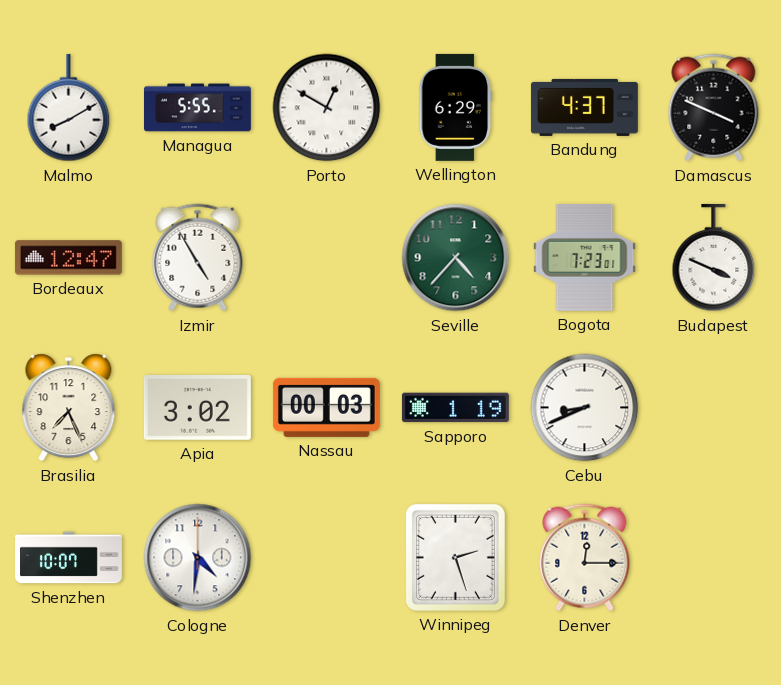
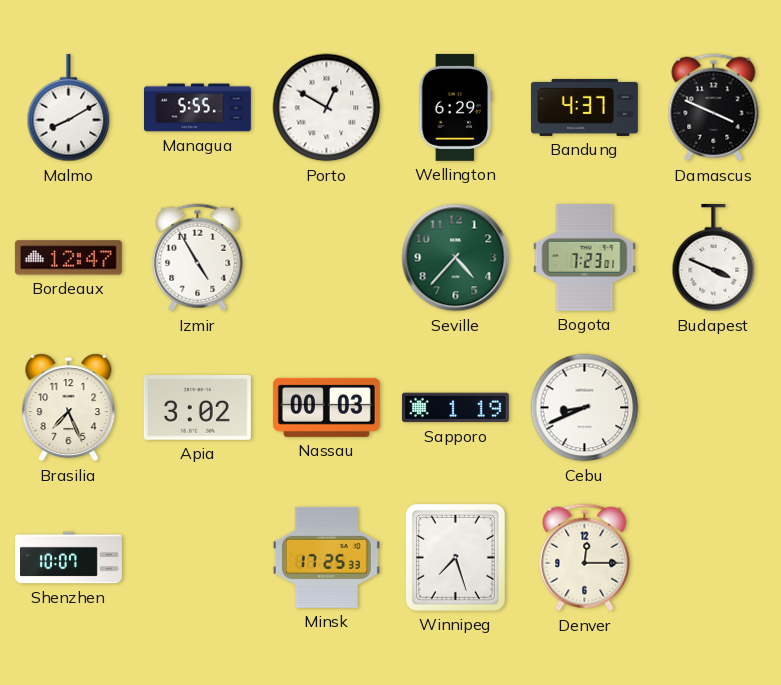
Cologne: 4:31 -> none (198, 558)
Minsk: none -> 17:25 (326, 557)
Winnipeg: 2:27 -> 7:27 (455, 557)
